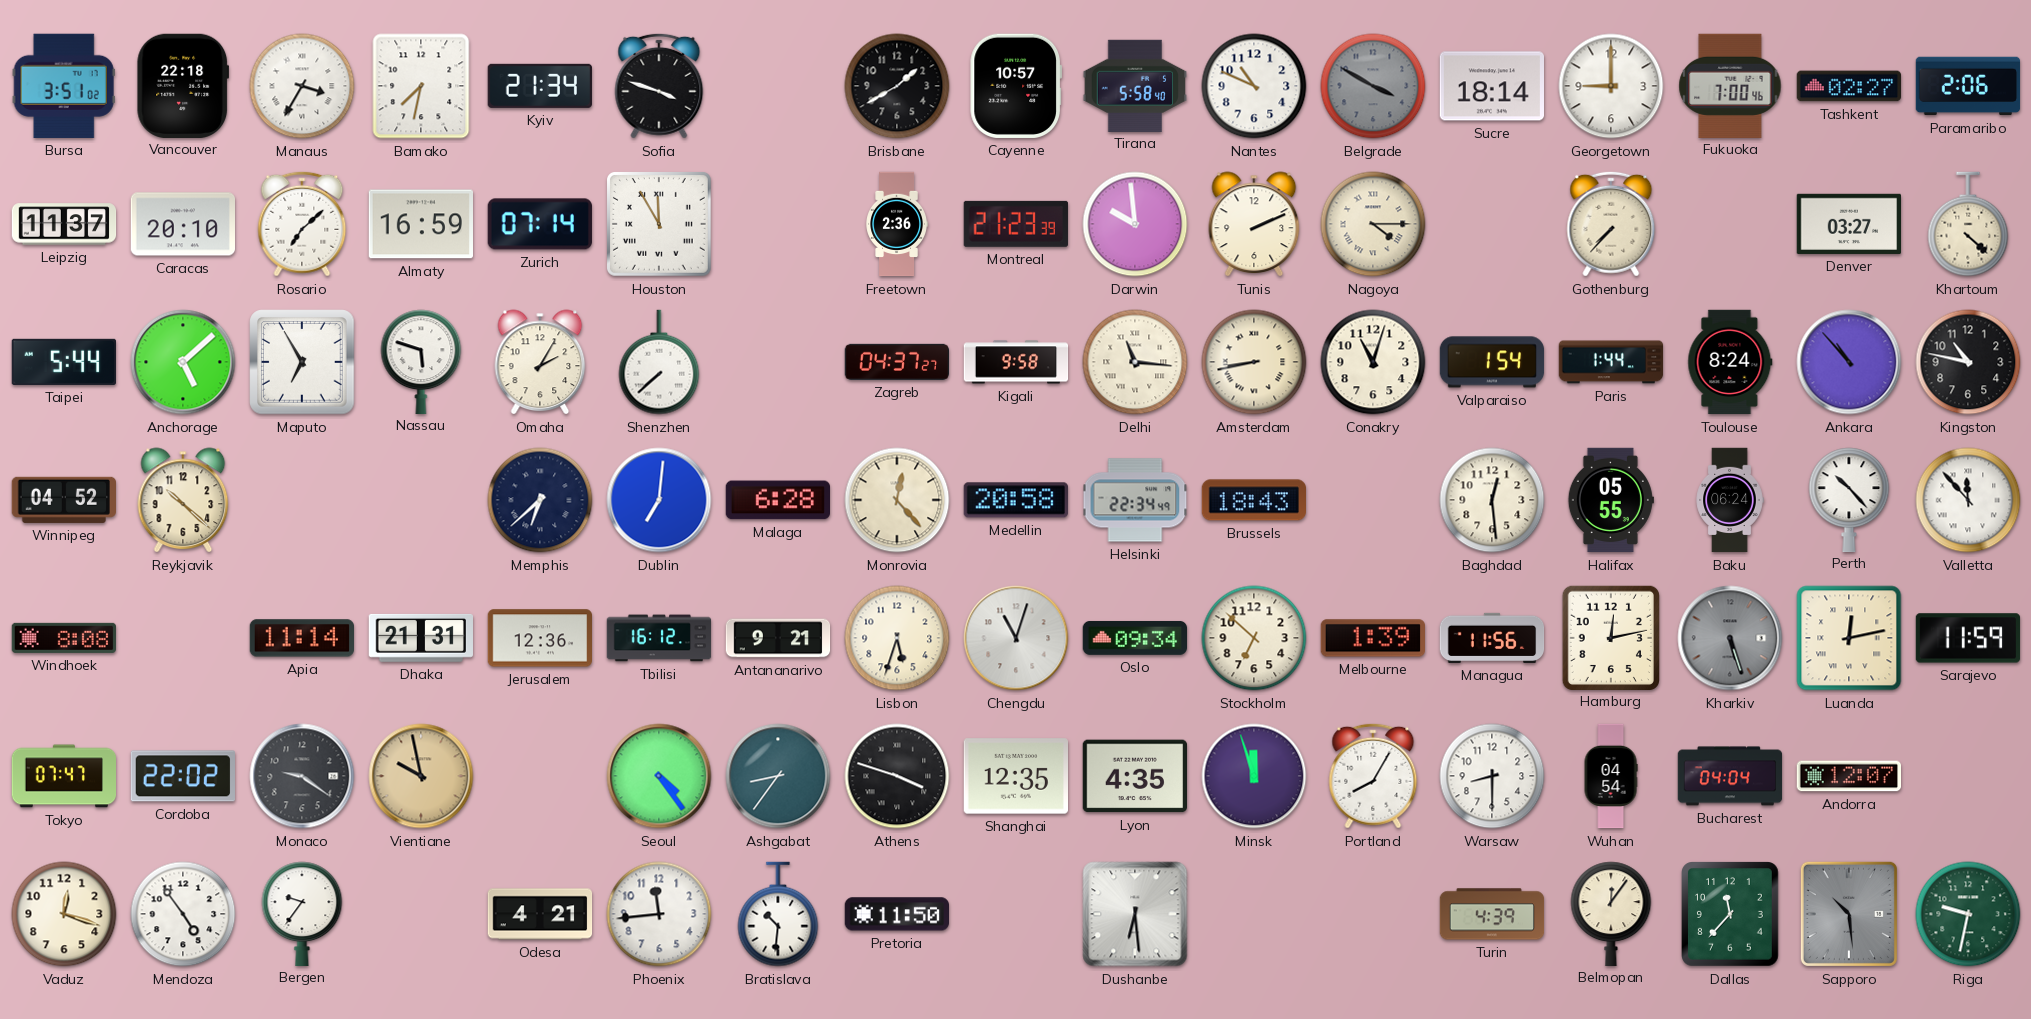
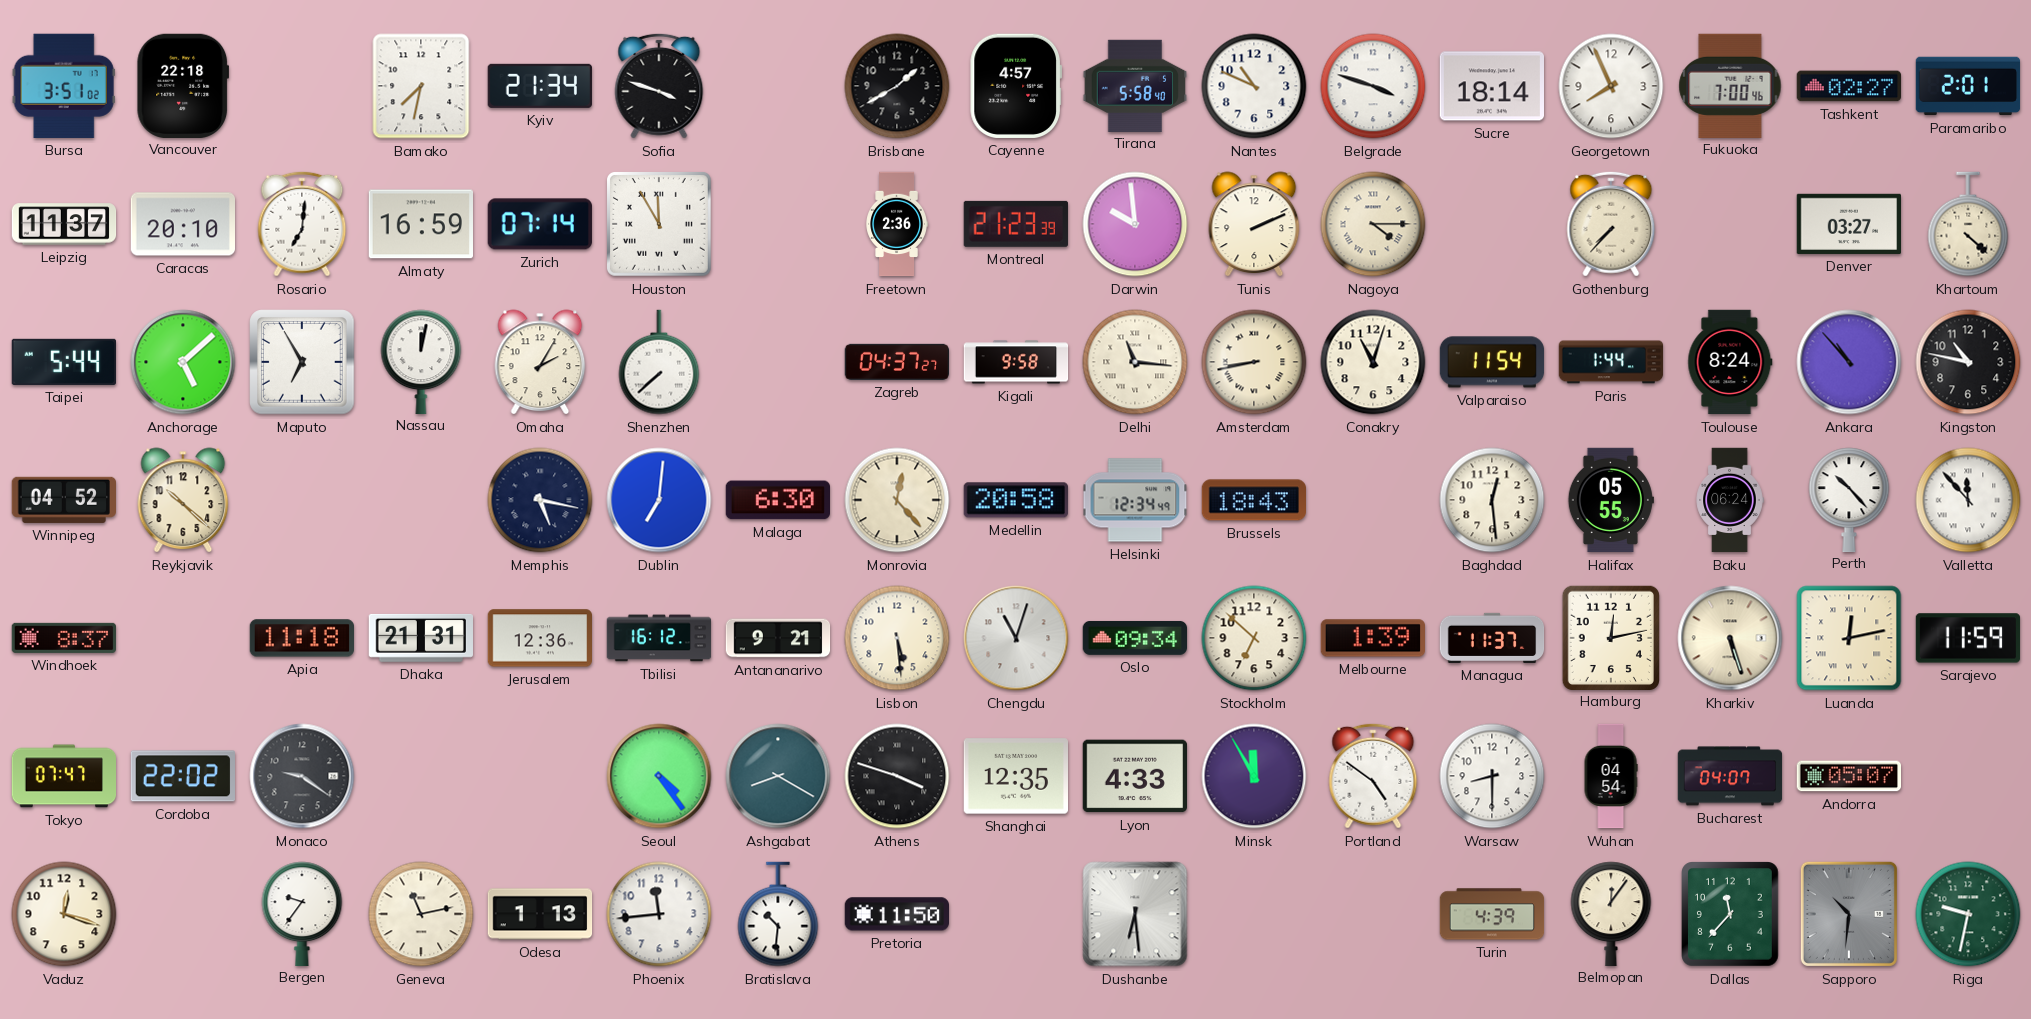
Manaus: 3:35 -> none (302, 86)
Cayenne: 10:57 -> 4:57 (1016, 86)
Belgrade: 3:50 -> 3:48 (1373, 86)
Belgrade dial: grey -> white (1373, 86)
Georgetown: 9:00 -> 7:56 (1611, 86)
Paramaribo: 2:06 -> 2:01 (1968, 86)
Rosario: 7:08 -> 7:01 (302, 224)
Nassau: 5:48 -> 12:02 (421, 361)
Valparaiso: 1:54 -> 11:54 (1492, 362)
Memphis: 6:38 -> 5:17 (540, 500)
Malaga: 6:28 -> 6:30 (777, 500)
Helsinki: 22:34 -> 12:34 (1135, 500)
Windhoek: 8:08 -> 8:37 (63, 638)
Apia: 11:14 -> 11:18 (301, 638)
Lisbon: 5:33 -> 5:29 (897, 638)
Managua: 11:56 -> 11:37 (1492, 638)
Kharkiv dial: grey -> cream (1730, 638)
Vientiane: 9:58 -> none (421, 776)
Ashgabat: 8:36 -> 8:20 (778, 776)
Lyon: 4:35 -> 4:33 (1134, 776)
Minsk: 11:57 -> 11:55 (1254, 776)
Portland: 8:05 -> 4:51 (1373, 776)
Bucharest: 04:04 -> 04:07 (1730, 776)
Andorra: 12:07 -> 05:07 (1848, 776)
Mendoza: 4:54 -> none (183, 914)
Geneva: none -> 11:13 (421, 914)
Odesa: 4:21 -> 1:13 (540, 914)
Sapporo: 10:29 -> 10:31 (1849, 914)
